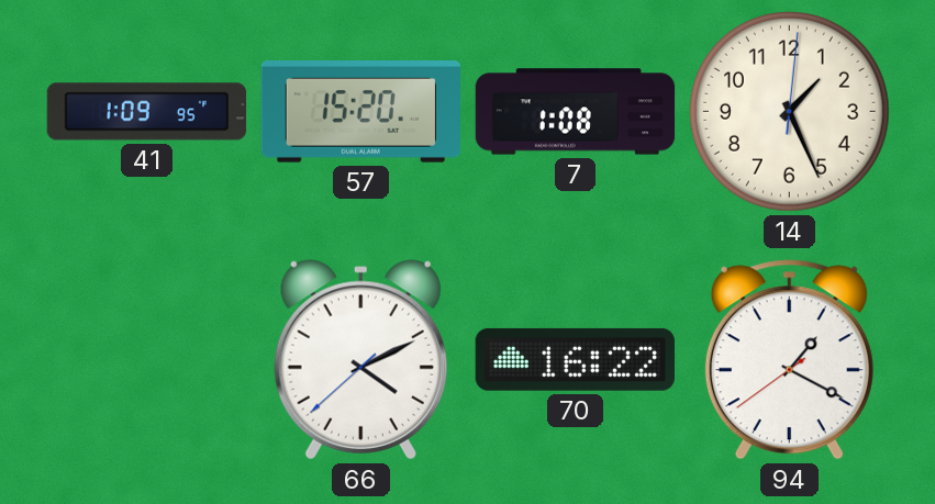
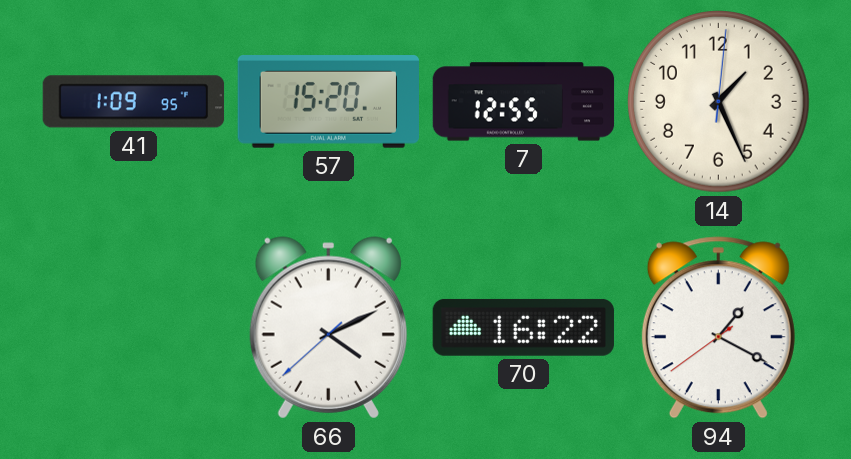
7: 1:08 -> 12:55 (524, 102)
